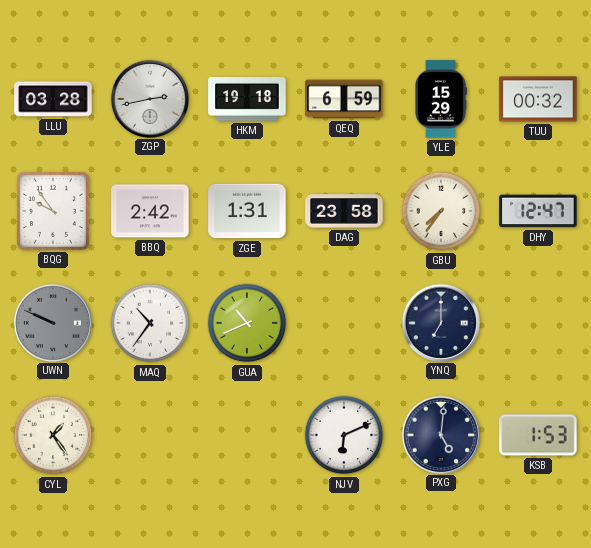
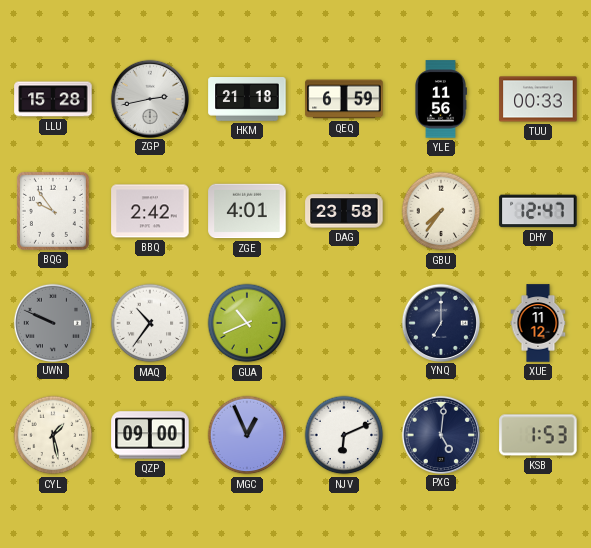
LLU: 03:28 -> 15:28 (53, 99)
HKM: 19:18 -> 21:18 (247, 100)
YLE: 15:29 -> 11:56 (441, 99)
TUU: 00:32 -> 00:33 (538, 99)
ZGE: 1:31 -> 4:01 (247, 211)
XUE: none -> 11:12 (538, 323)
CYL: 1:24 -> 1:28 (53, 435)
QZP: none -> 09:00 (150, 435)
MGC: none -> 12:56 (247, 435)
